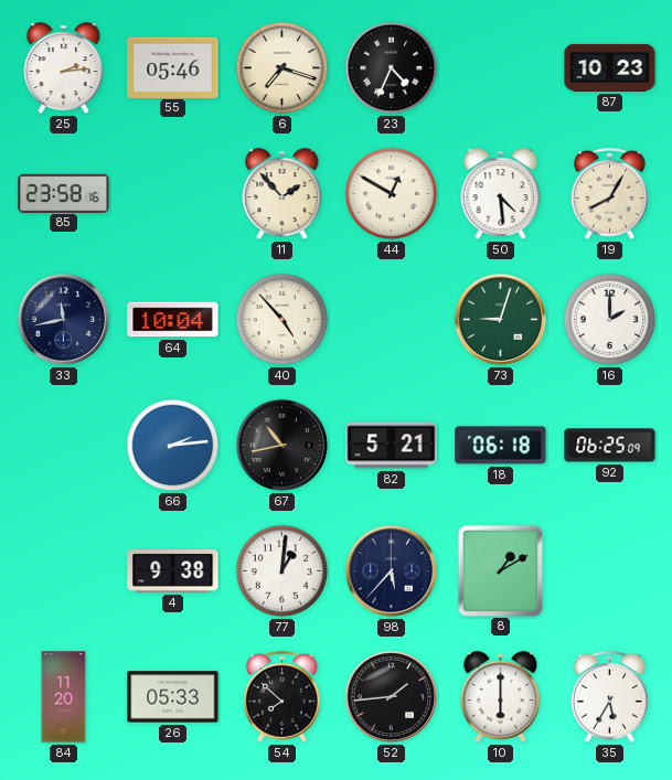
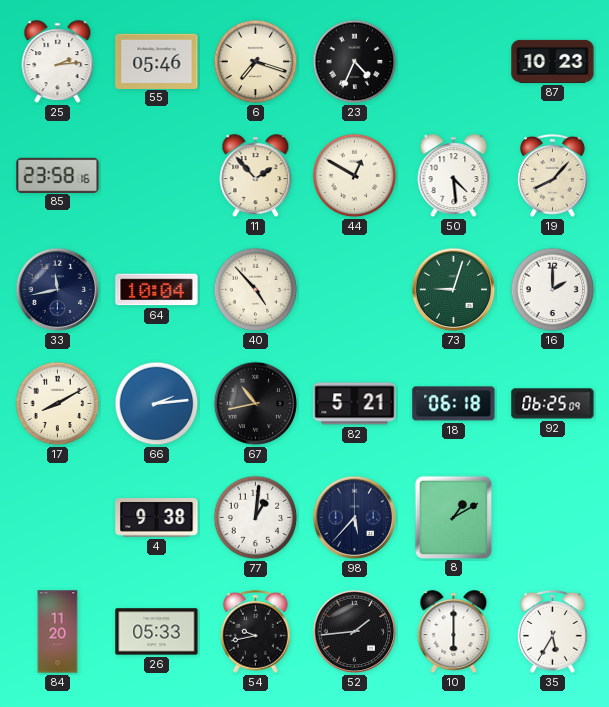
19: 8:05 -> 8:07 (552, 175)
17: none -> 8:10 (58, 404)
54: 7:52 -> 9:43 (255, 631)
